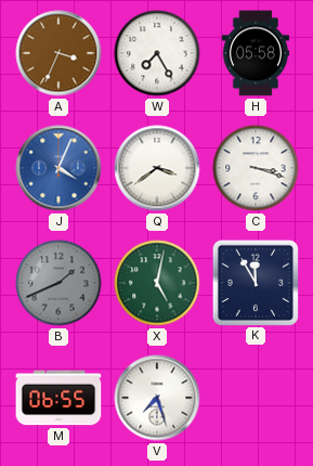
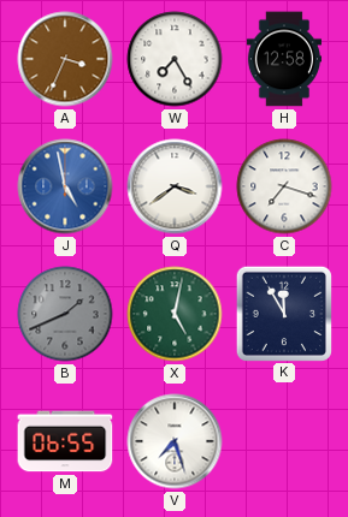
H: 05:58 -> 12:58 (284, 59)
J: 4:04 -> 4:58 (65, 186)
C: 3:18 -> 7:18 (284, 186)
